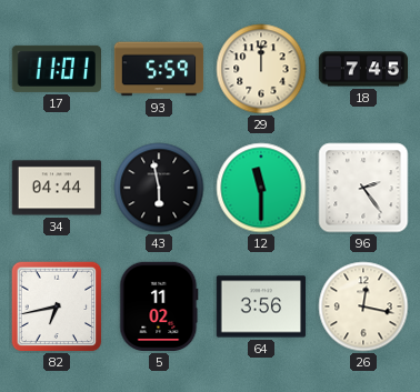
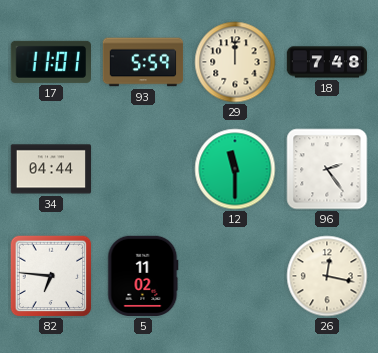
18: 7:45 -> 7:48 (327, 62)
43: 5:58 -> none (159, 188)
82: 6:43 -> 6:46 (51, 276)
64: 3:56 -> none (261, 306)
